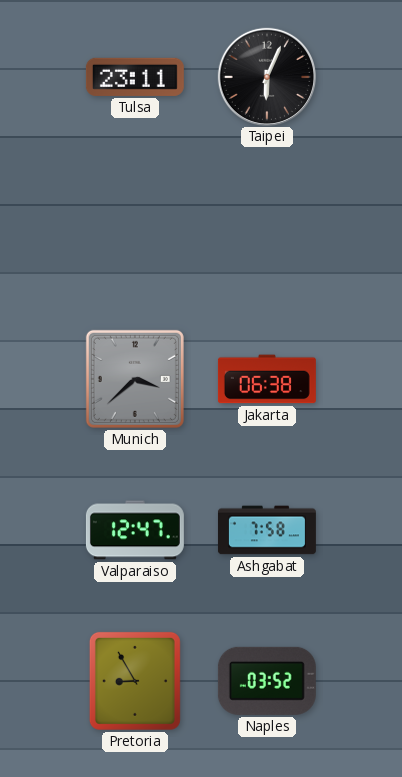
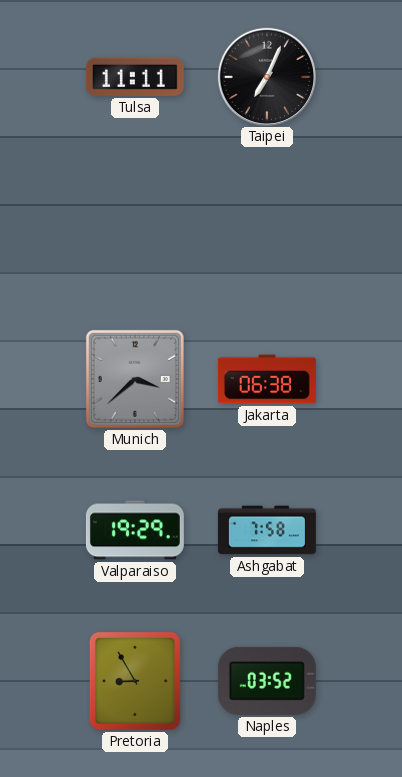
Tulsa: 23:11 -> 11:11 (135, 77)
Taipei: 6:04 -> 7:04 (266, 76)
Valparaiso: 12:47 -> 19:29 (135, 530)
